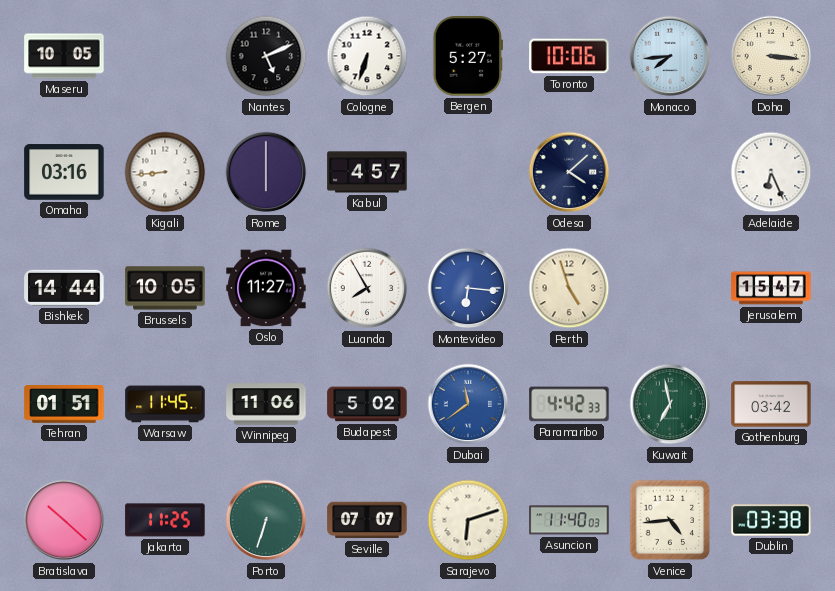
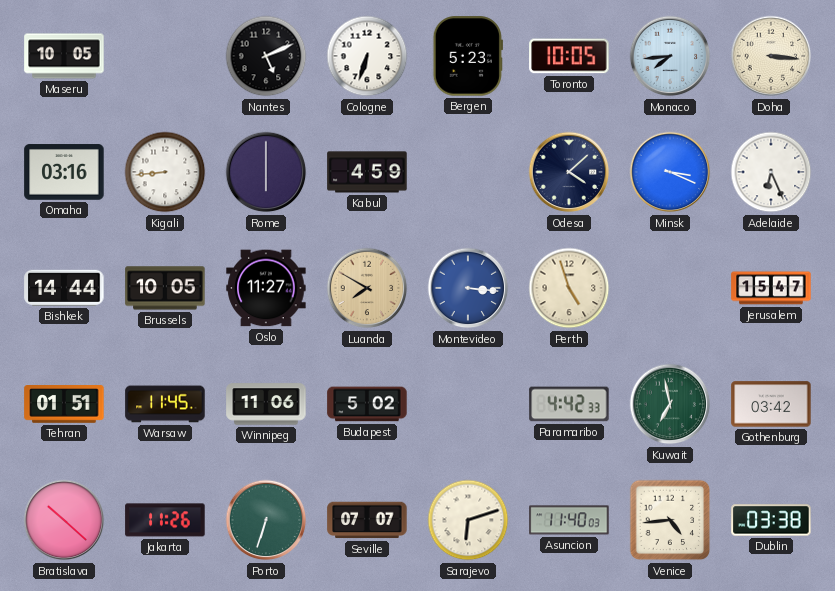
Bergen: 5:27 -> 5:23 (468, 56)
Toronto: 10:06 -> 10:05 (569, 56)
Kabul: 4:57 -> 4:59 (367, 172)
Minsk: none -> 3:19 (670, 172)
Luanda: 7:55 -> 7:50 (367, 288)
Luanda dial: white -> champagne (367, 288)
Montevideo: 6:16 -> 3:16 (468, 288)
Dubai: 11:39 -> none (468, 404)
Jakarta: 11:25 -> 11:26 (165, 520)
